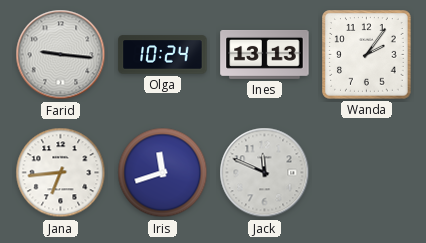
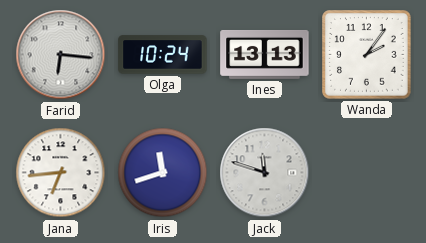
Farid: 9:16 -> 6:16 (61, 55)
Jack: 11:49 -> 11:48 (265, 173)
